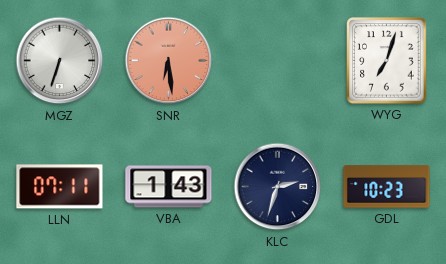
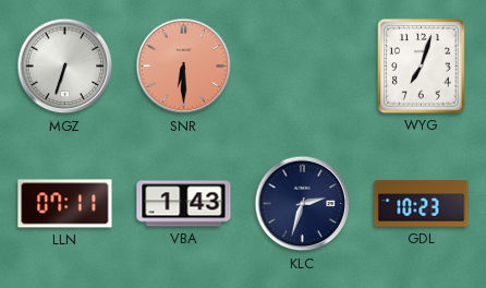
SNR: 6:29 -> 6:30 (184, 67)
